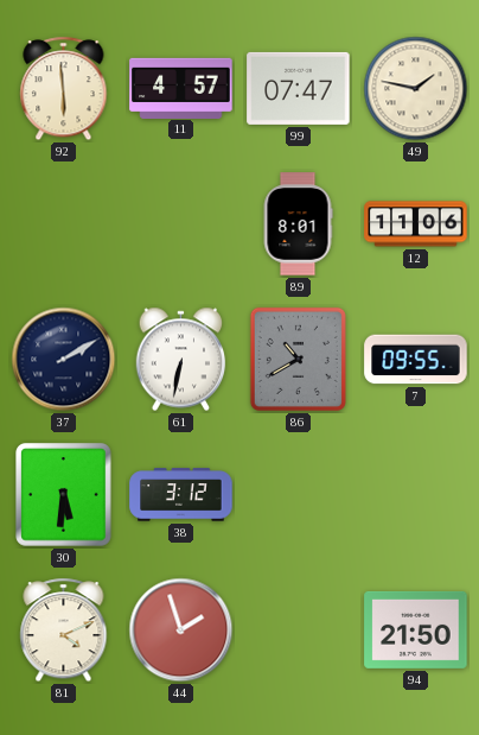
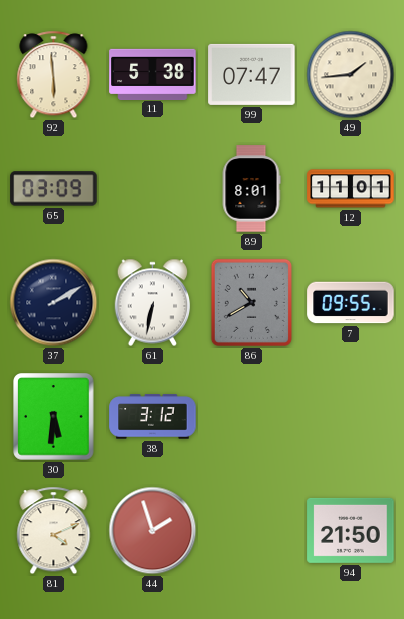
11: 4:57 -> 5:38 (153, 74)
49: 1:47 -> 1:44 (351, 75)
65: none -> 03:09 (54, 189)
12: 11:06 -> 11:01 (351, 189)
